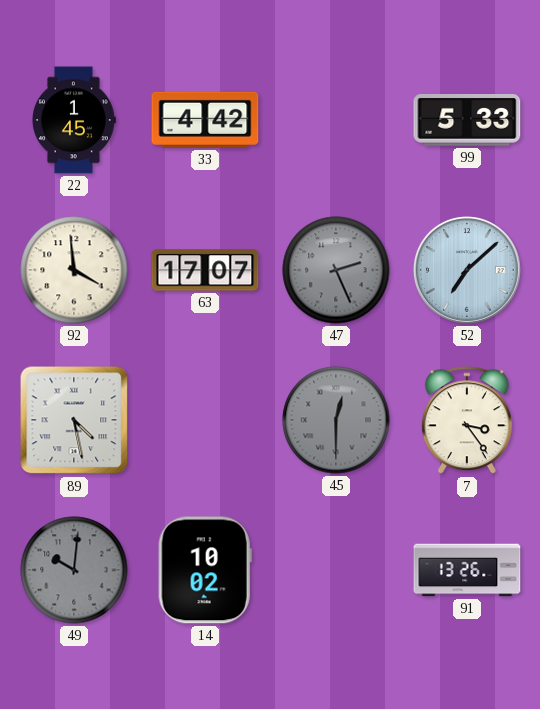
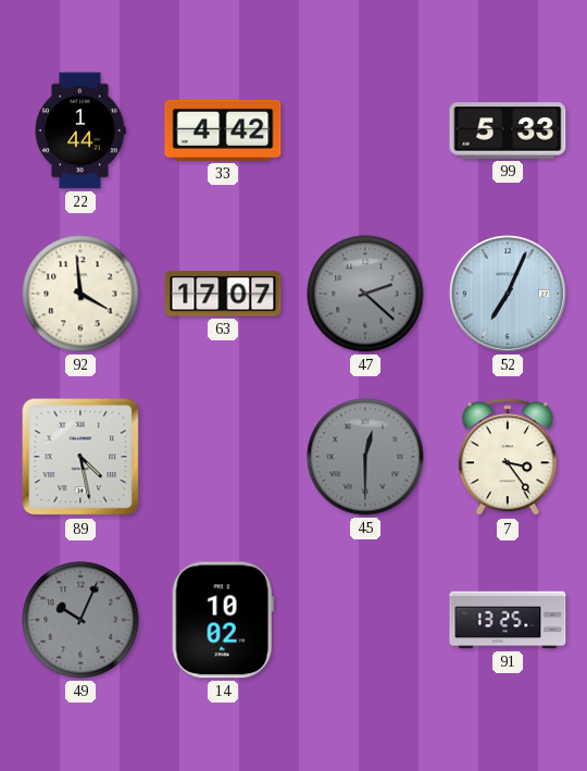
22: 1:45 -> 1:44 (79, 130)
47: 2:26 -> 2:22 (365, 294)
52: 7:08 -> 7:04 (508, 294)
49: 10:01 -> 10:04 (80, 620)
91: 13:26 -> 13:25 (508, 620)
